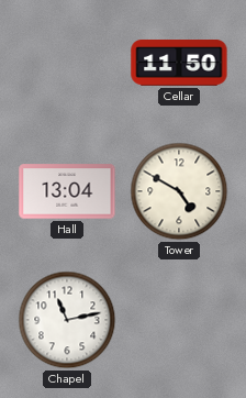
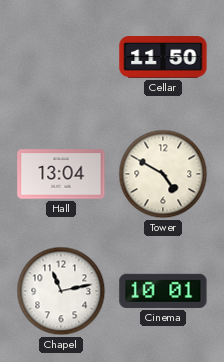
Cinema: none -> 10:01 (163, 291)
